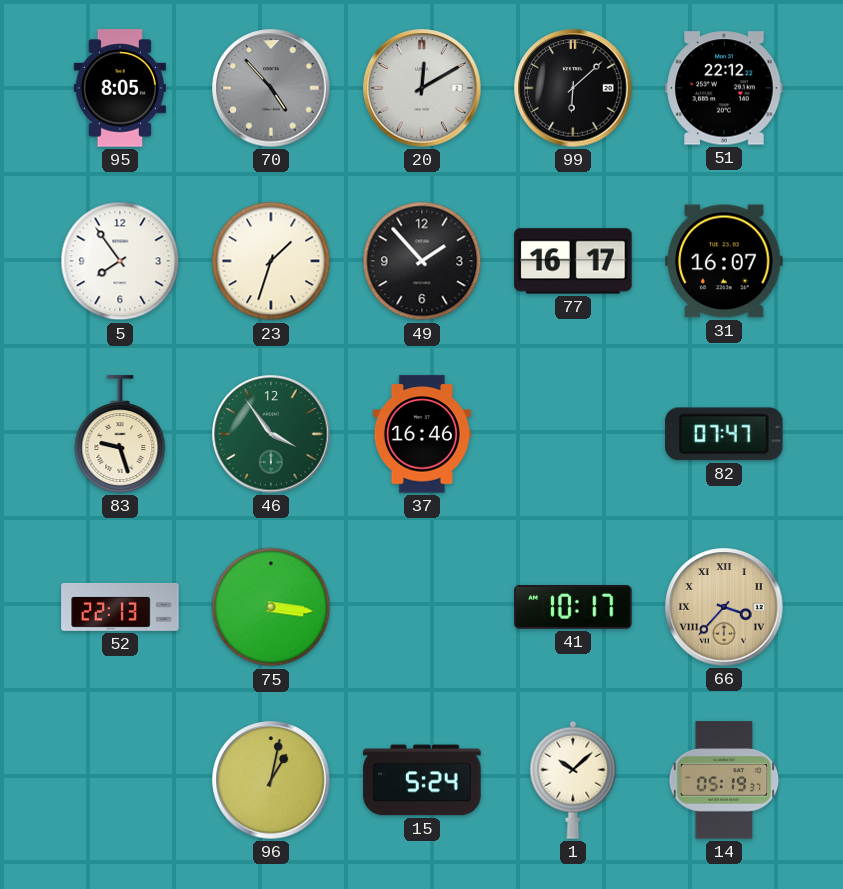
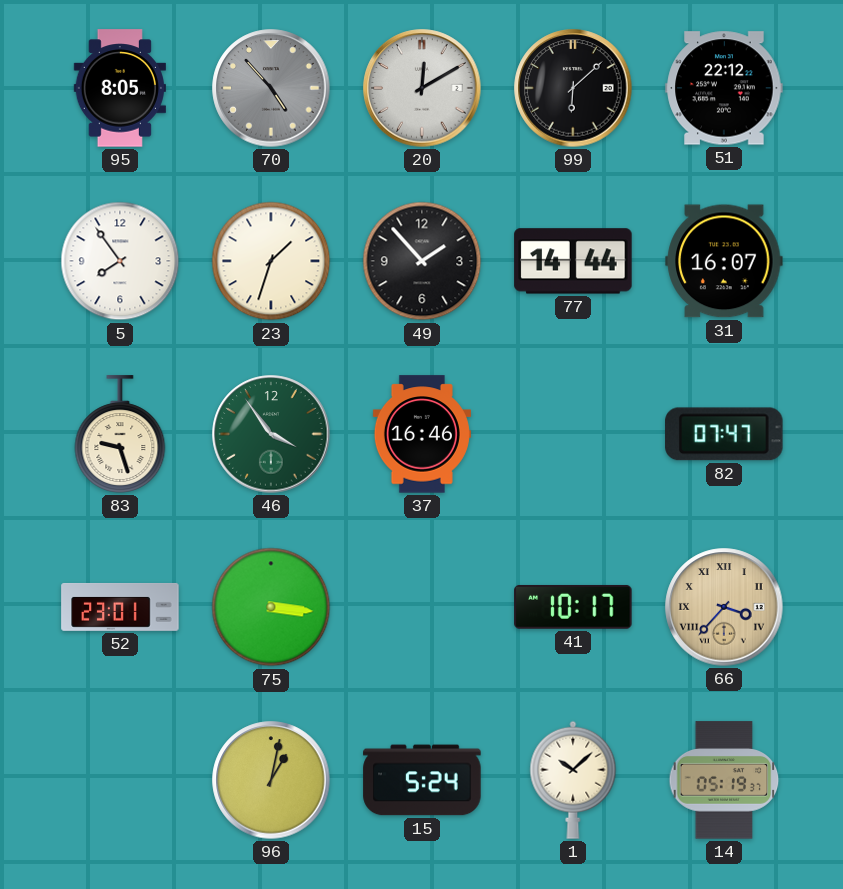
77: 16:17 -> 14:44 (573, 261)
52: 22:13 -> 23:01 (120, 607)
